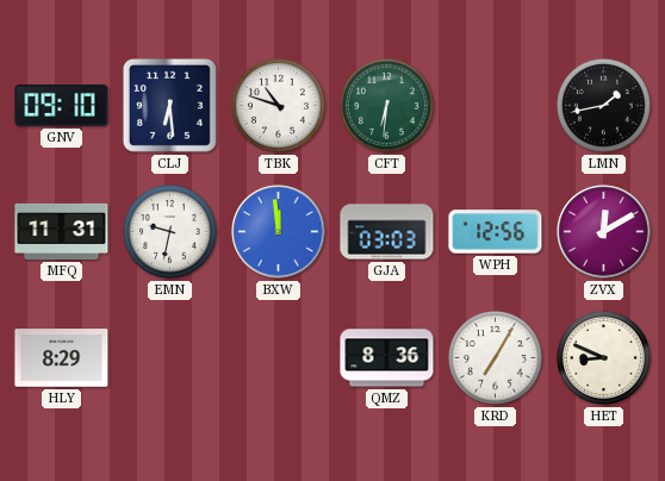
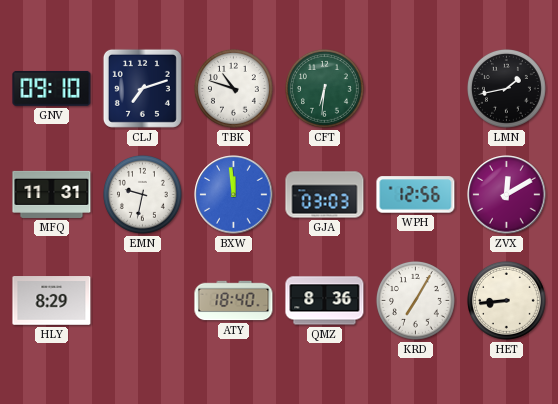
CLJ: 6:29 -> 7:12 (142, 88)
ATY: none -> 18:40 (234, 301)
HET: 8:49 -> 8:44 (506, 300)
